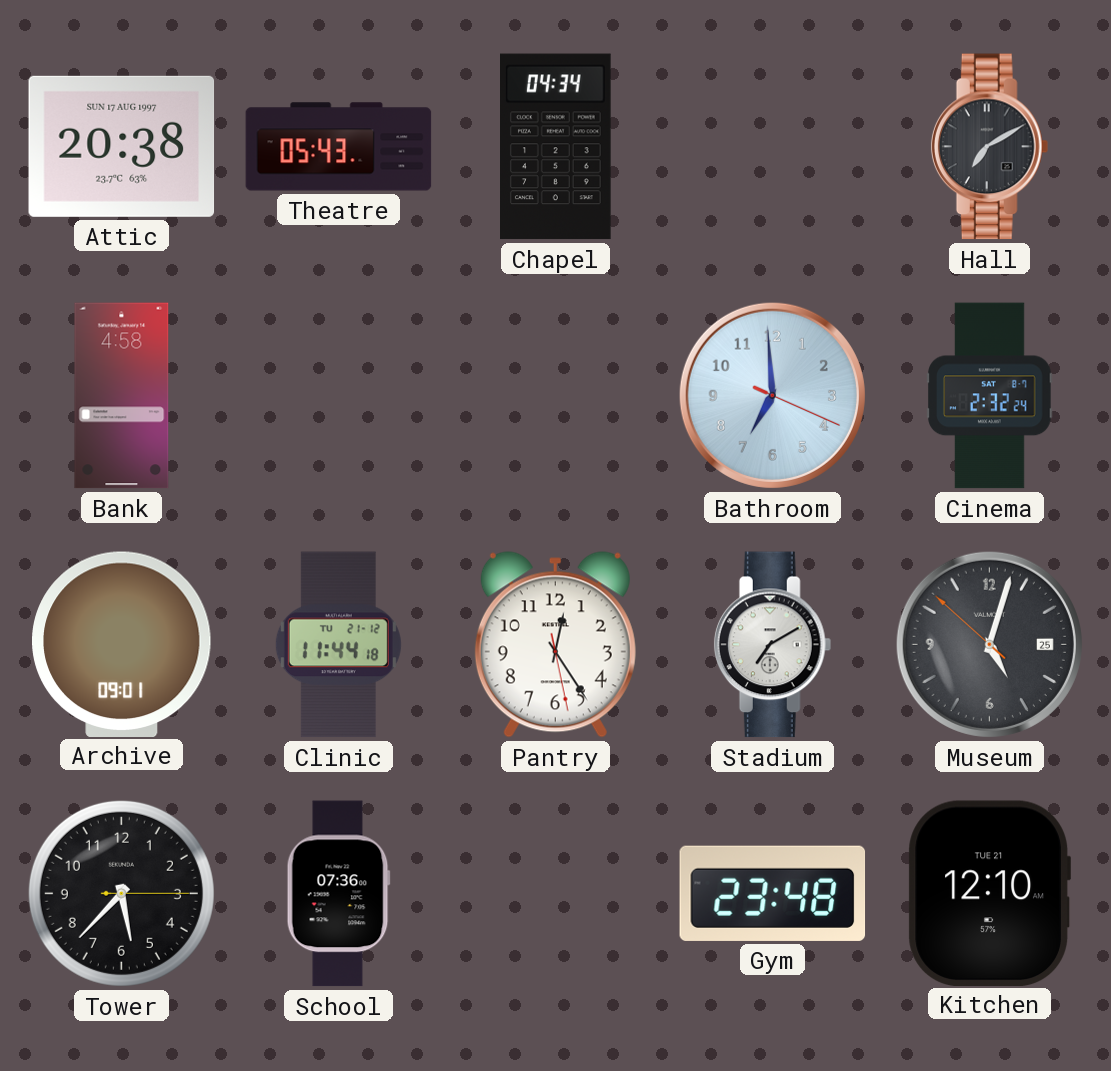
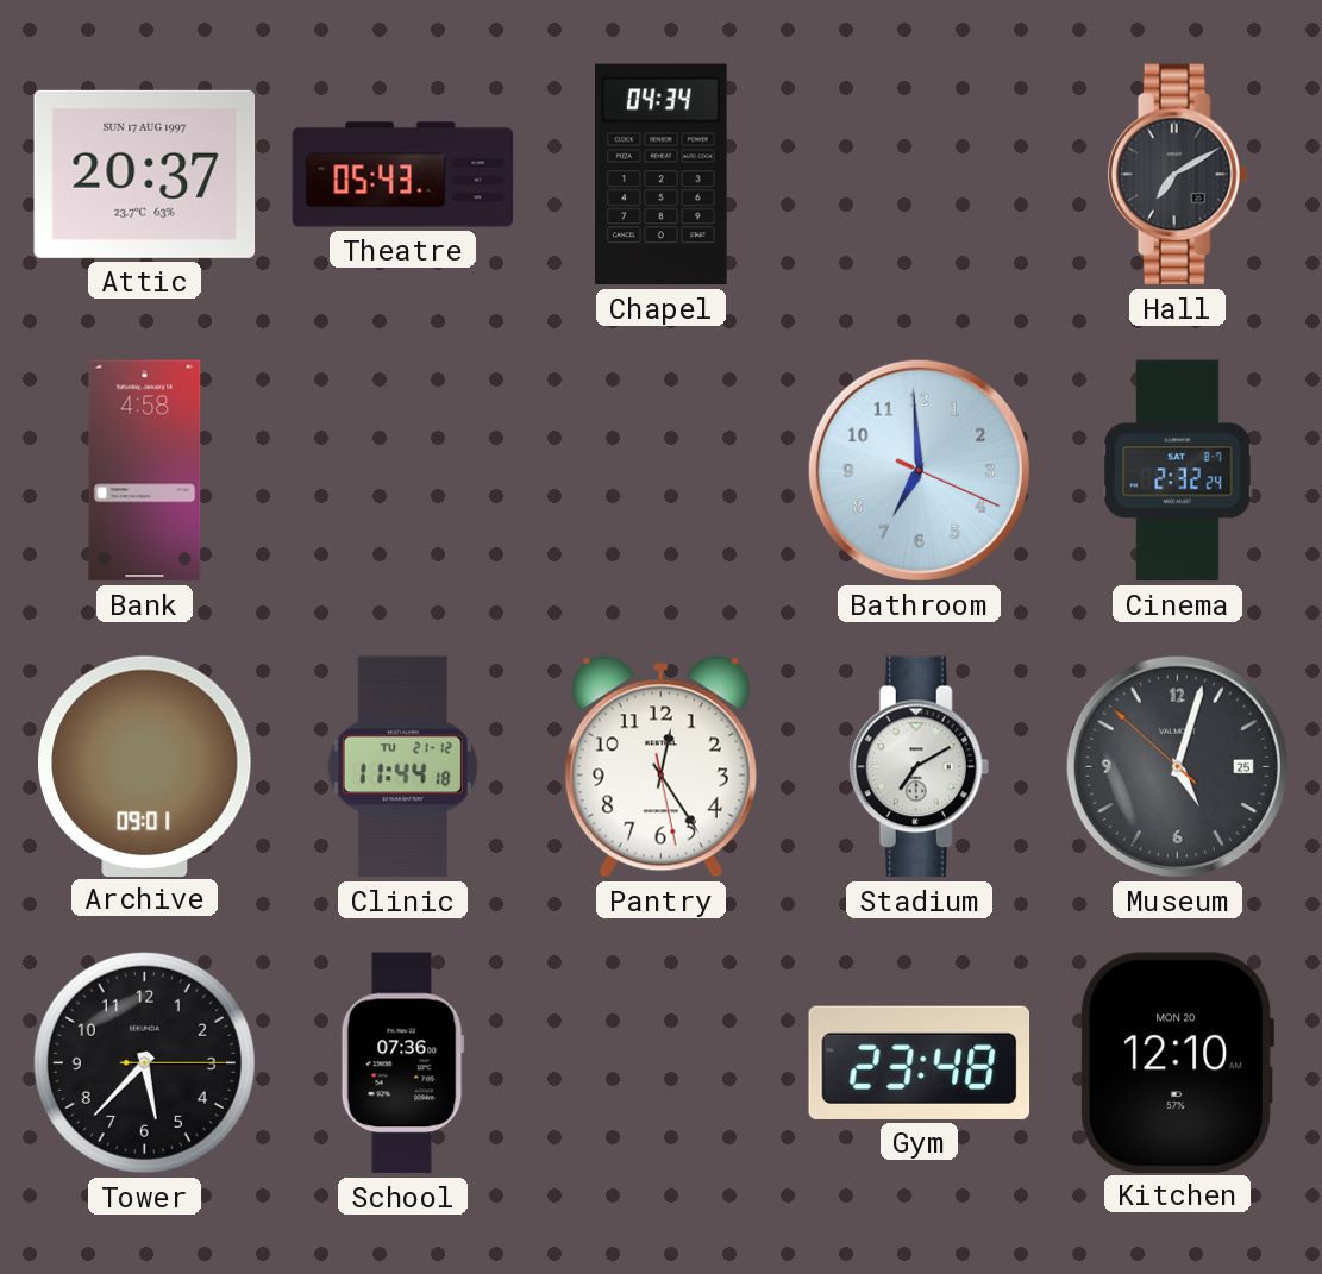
Attic: 20:38 -> 20:37 (145, 174)
Kitchen date: TUE 21 -> MON 20 (1177, 1062)
